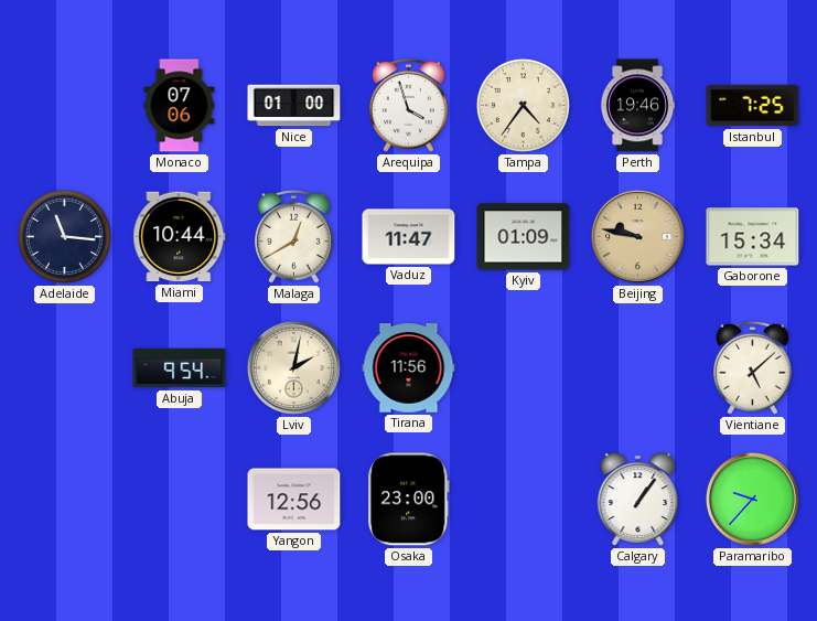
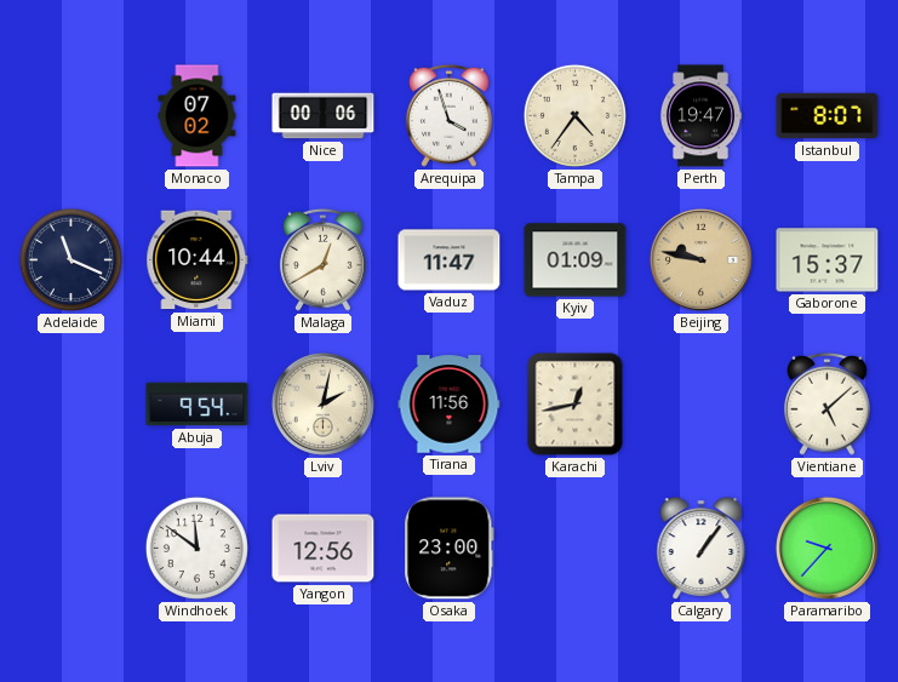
Monaco: 07:06 -> 07:02 (198, 116)
Nice: 01:00 -> 00:06 (324, 116)
Perth: 19:46 -> 19:47 (700, 116)
Istanbul: 7:25 -> 8:07 (828, 116)
Adelaide: 11:16 -> 11:19 (70, 259)
Gaborone: 15:34 -> 15:37 (828, 260)
Karachi: none -> 12:43 (576, 405)
Windhoek: none -> 11:51 (196, 548)
